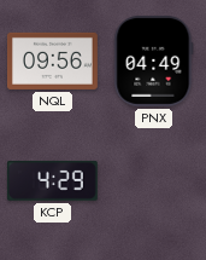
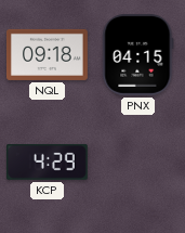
NQL: 09:56 -> 09:18 (48, 54)
PNX: 04:49 -> 04:15 (138, 54)
